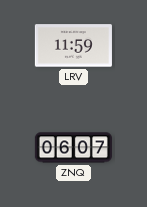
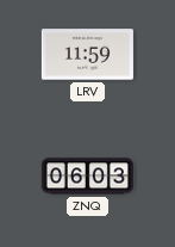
ZNQ: 06:07 -> 06:03 (87, 177)
